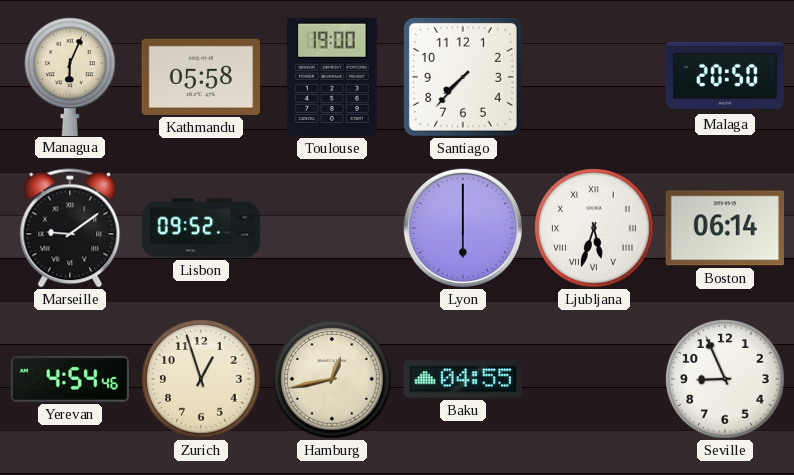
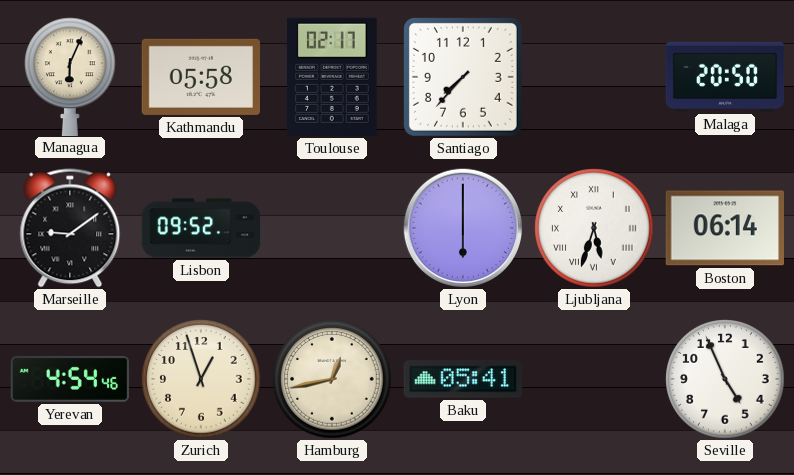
Toulouse: 19:00 -> 02:17 (333, 77)
Baku: 04:55 -> 05:41 (463, 379)
Seville: 8:56 -> 4:56 (725, 379)
